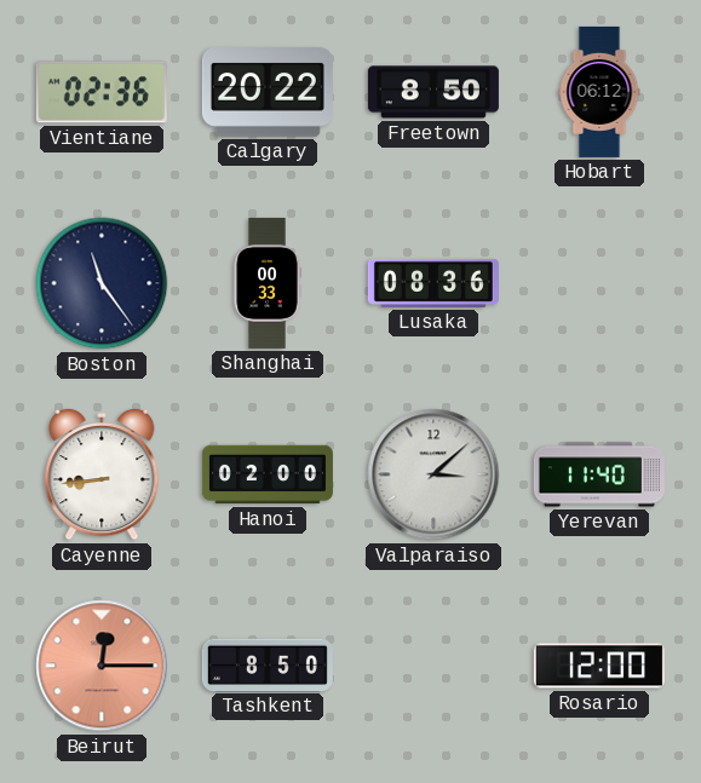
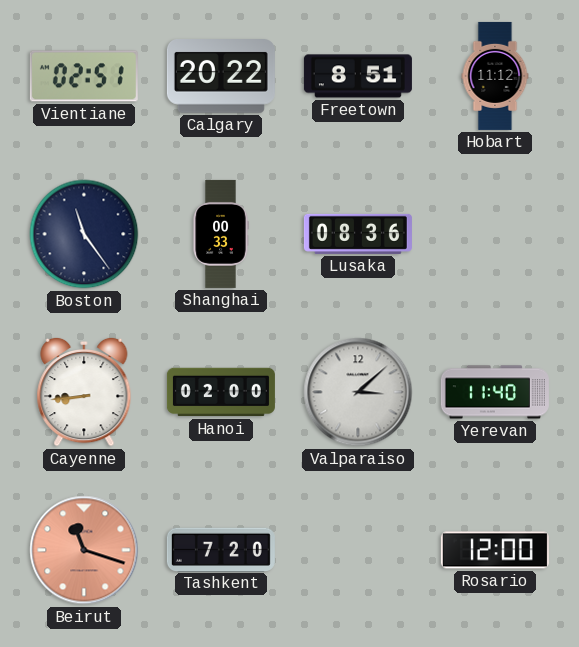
Vientiane: 02:36 -> 02:51 (84, 76)
Freetown: 8:50 -> 8:51 (358, 76)
Hobart: 06:12 -> 11:12 (495, 76)
Beirut: 12:15 -> 11:18 (84, 550)
Tashkent: 8:50 -> 7:20 (221, 549)
